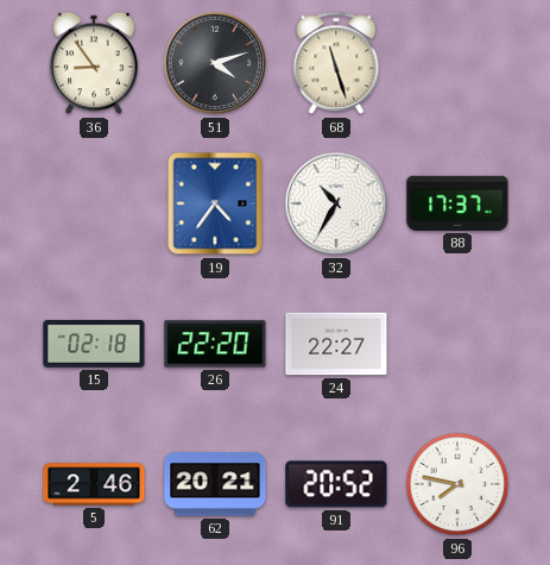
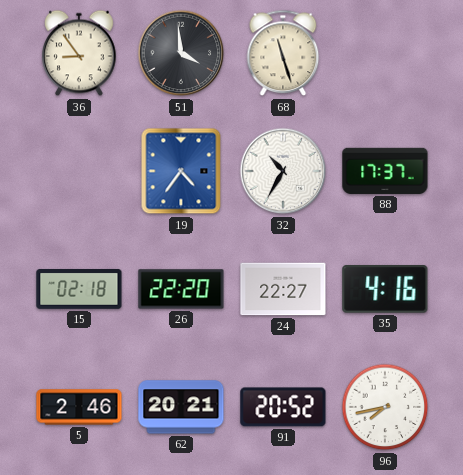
51: 4:12 -> 3:59 (181, 53)
35: none -> 4:16 (385, 290)
96: 7:47 -> 7:43 (385, 407)
